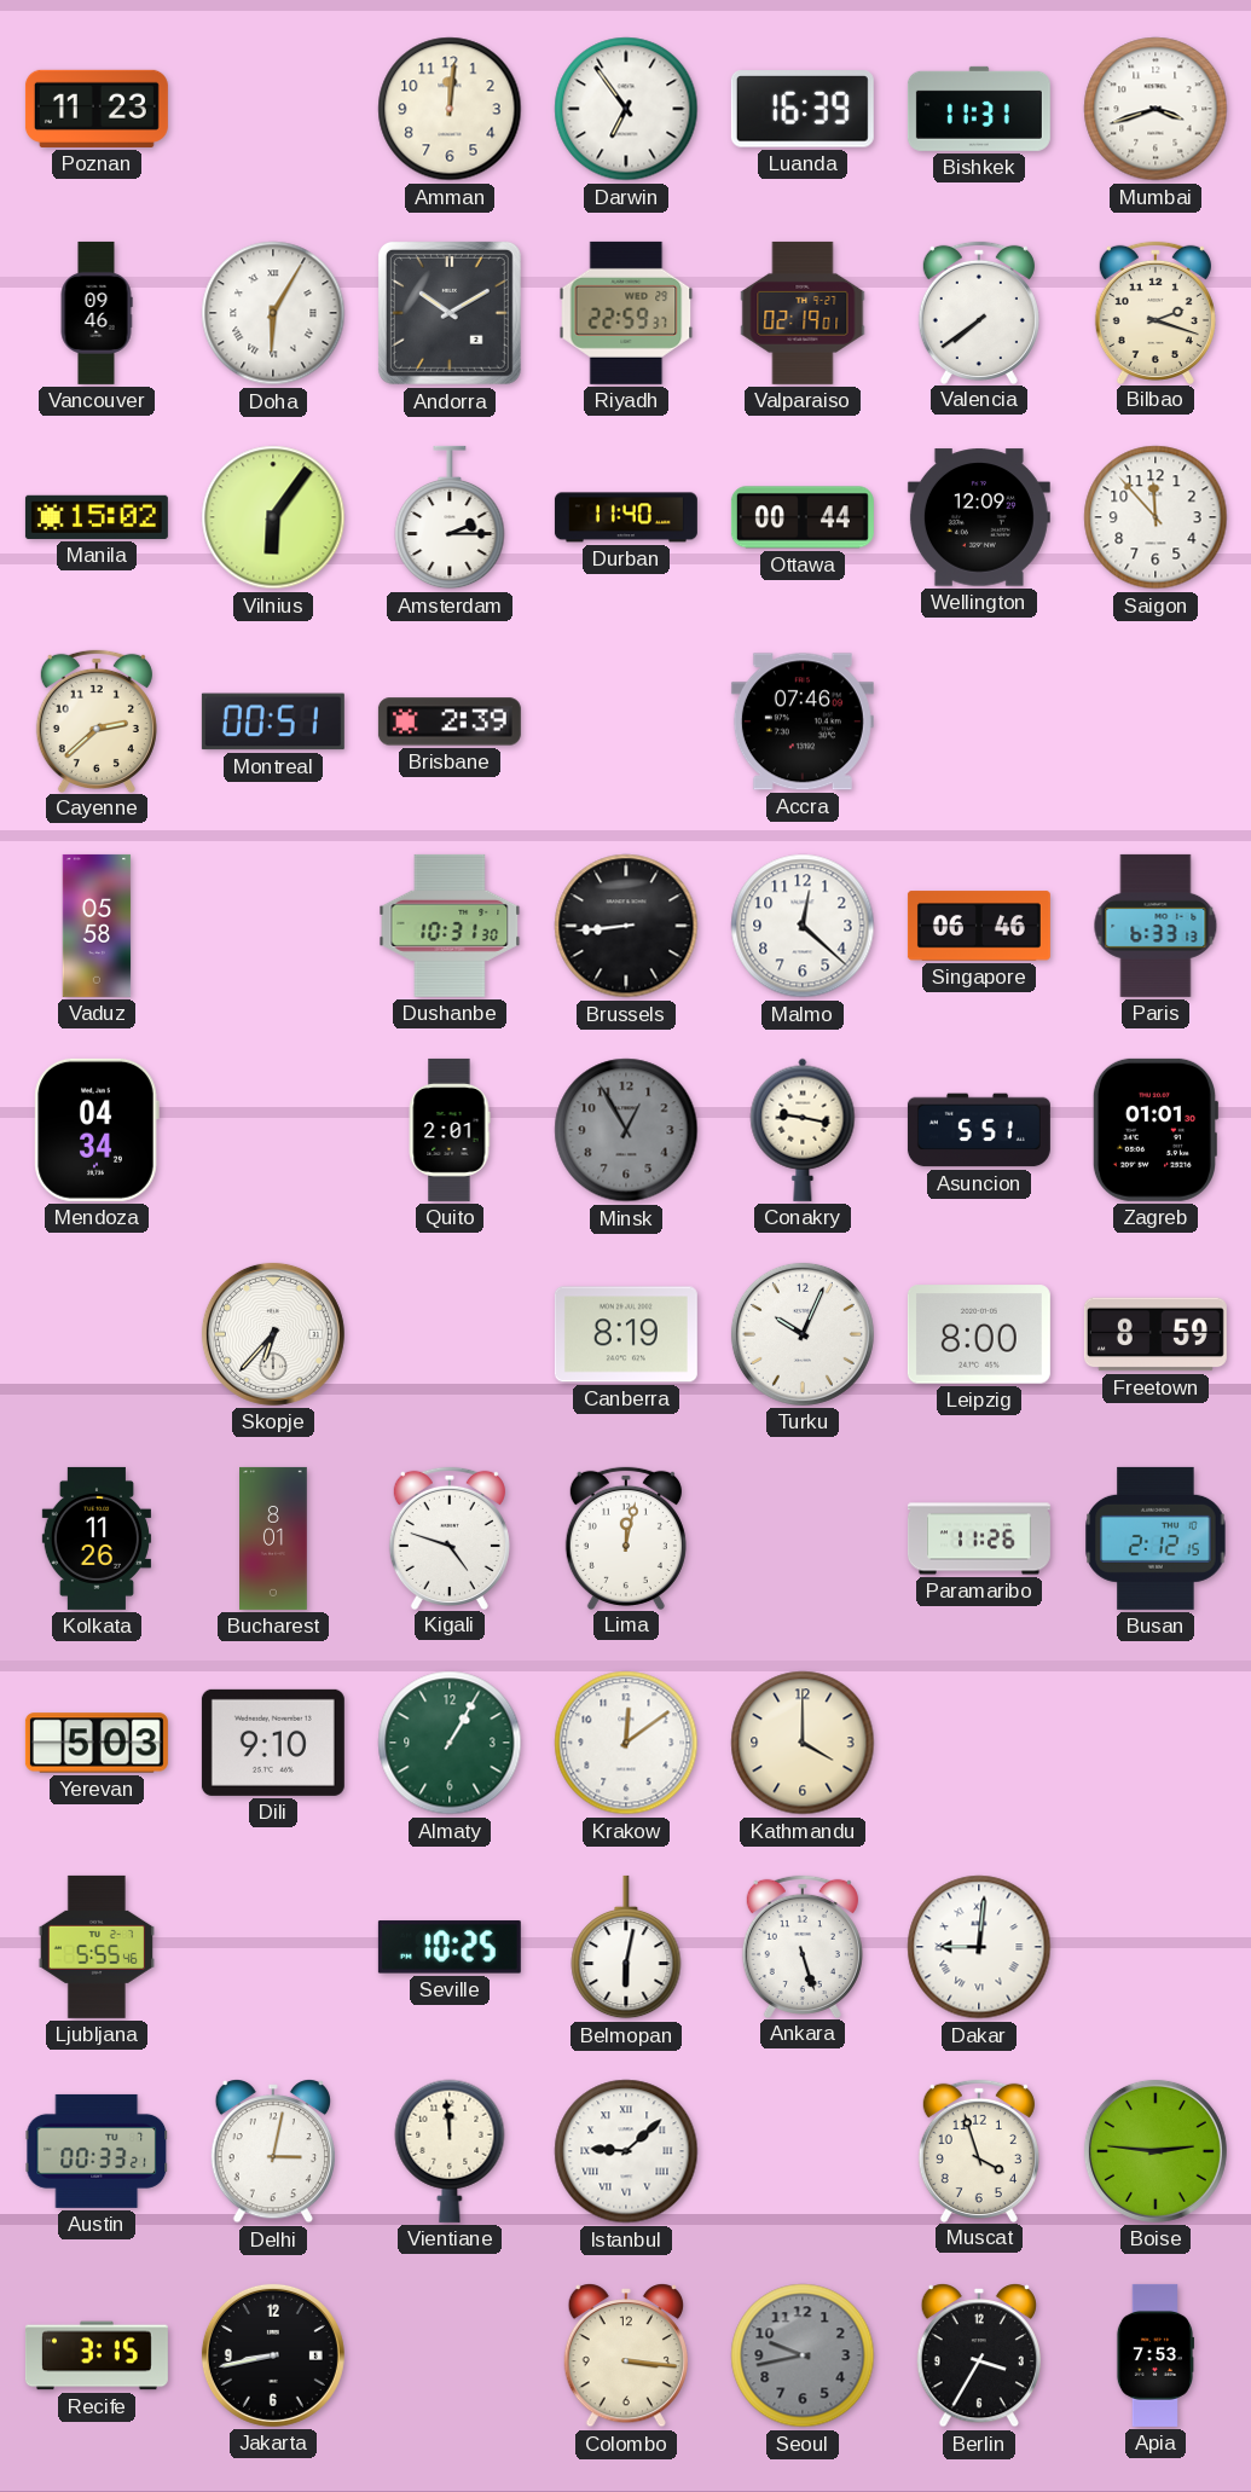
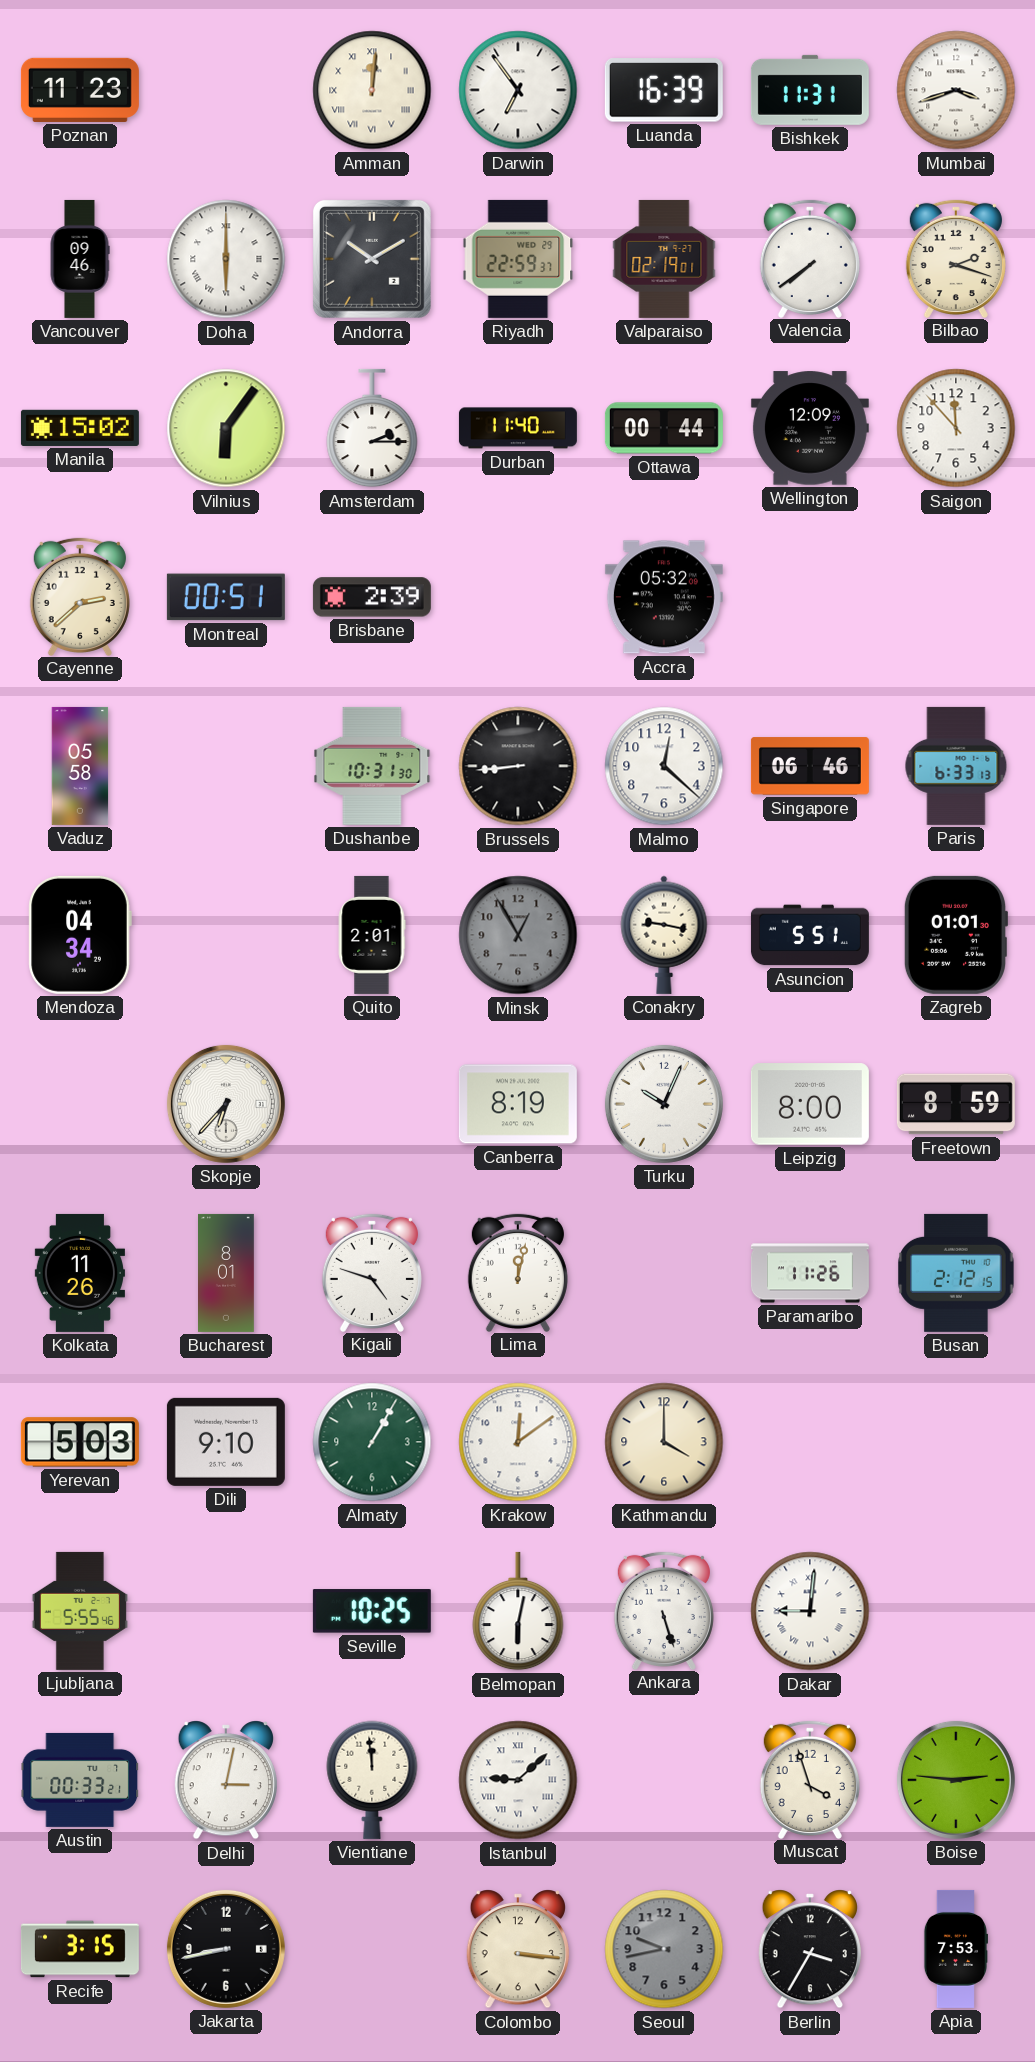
Amman numerals: Arabic -> Roman (372, 90)
Doha: 6:05 -> 6:00 (226, 259)
Accra: 07:46 -> 05:32 (664, 597)
